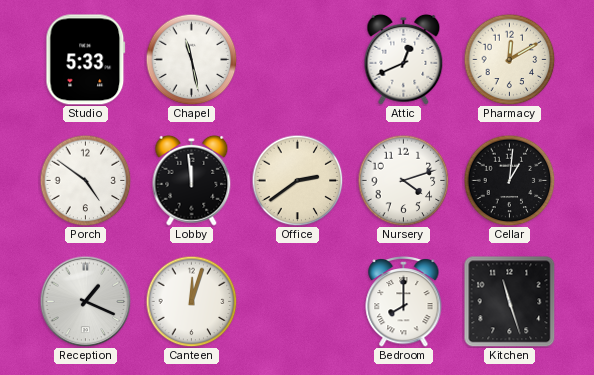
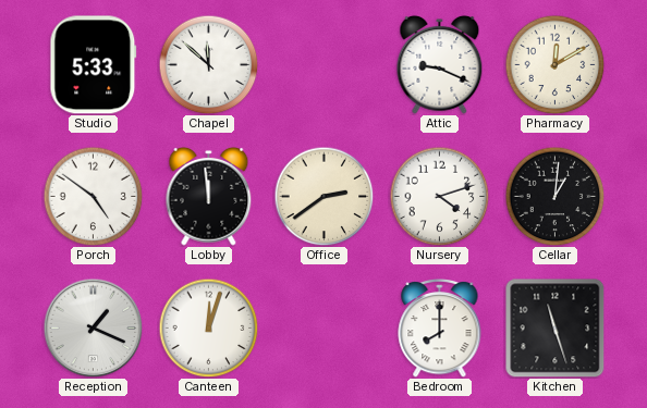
Chapel: 11:28 -> 11:52 (208, 64)
Attic: 12:41 -> 9:19 (440, 64)
